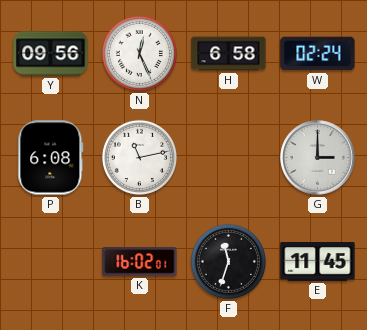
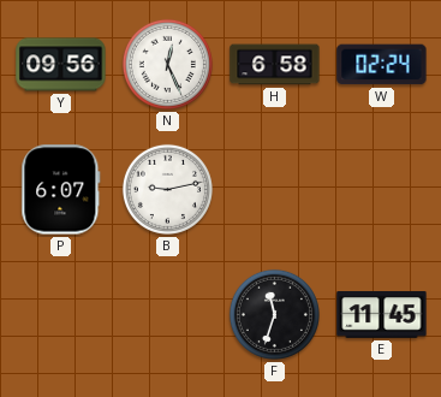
P: 6:08 -> 6:07 (61, 190)
B: 11:13 -> 9:13 (167, 189)
G: 3:00 -> none (318, 158)
K: 16:02 -> none (140, 262)
